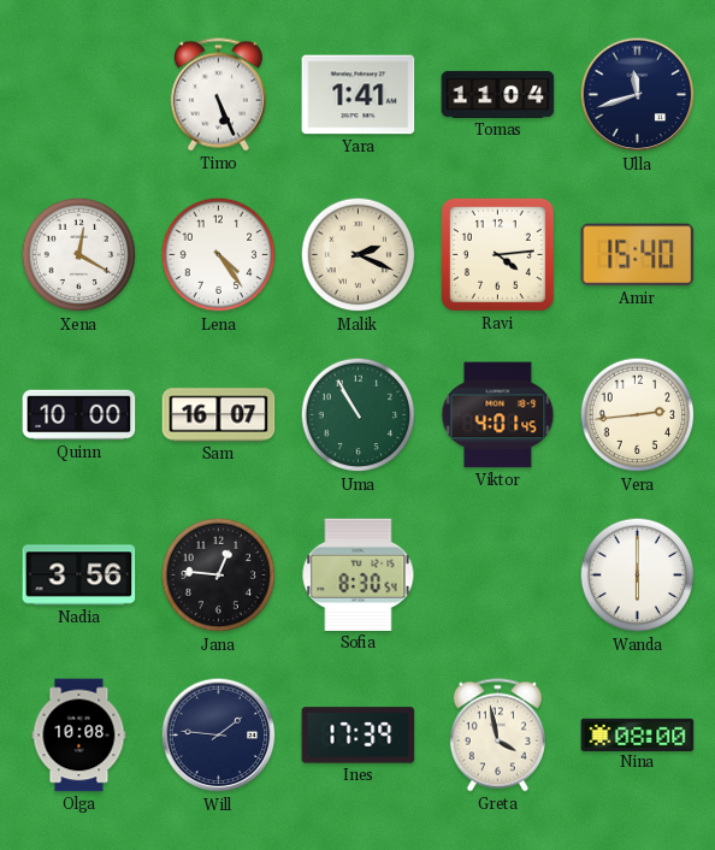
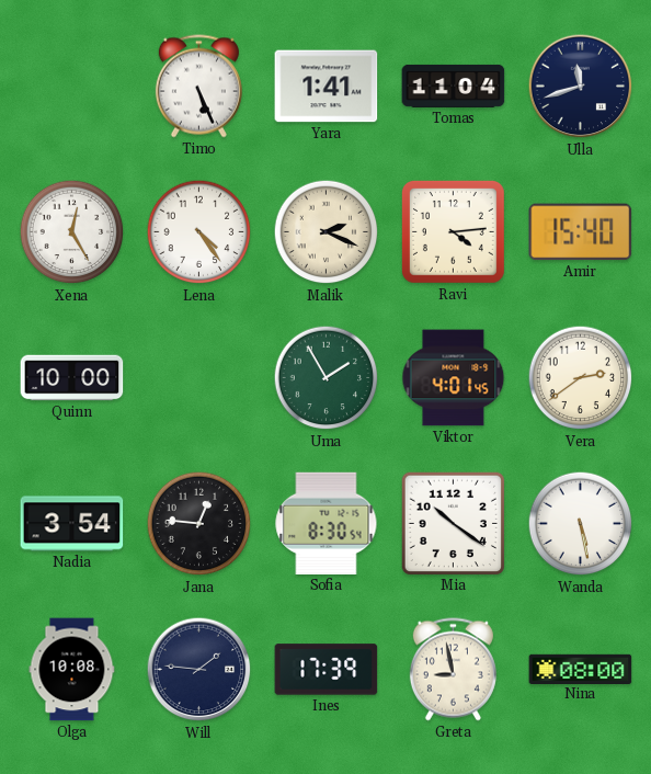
Xena: 12:20 -> 12:25 (72, 232)
Sam: 16:07 -> none (219, 415)
Uma: 10:55 -> 1:55 (327, 378)
Vera: 2:44 -> 2:39 (581, 378)
Nadia: 3:56 -> 3:54 (72, 524)
Mia: none -> 10:21 (453, 523)
Wanda: 6:00 -> 5:28 (581, 524)
Greta: 3:58 -> 8:58 (453, 670)
